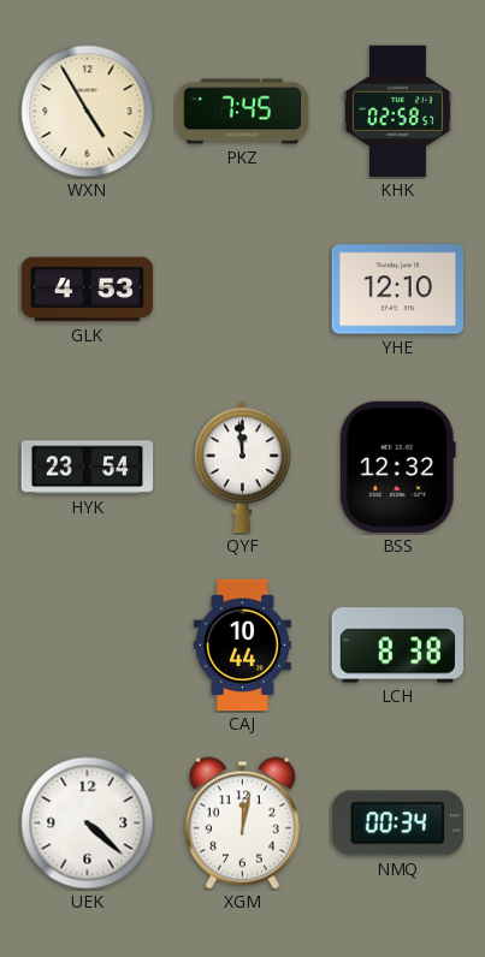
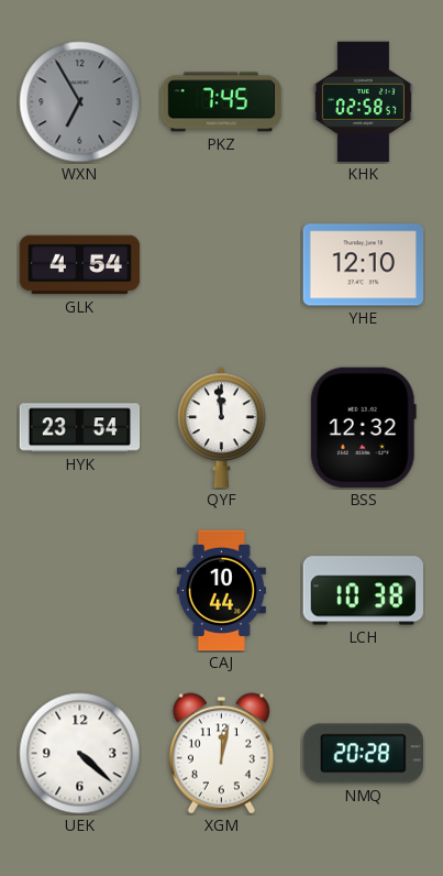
WXN: 4:55 -> 6:55 (80, 102)
WXN dial: cream -> grey (80, 102)
GLK: 4:53 -> 4:54 (80, 265)
LCH: 8:38 -> 10:38 (363, 591)
NMQ: 00:34 -> 20:28 (363, 754)
